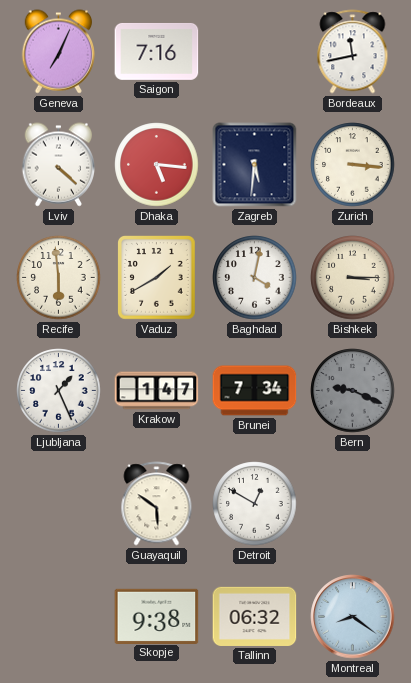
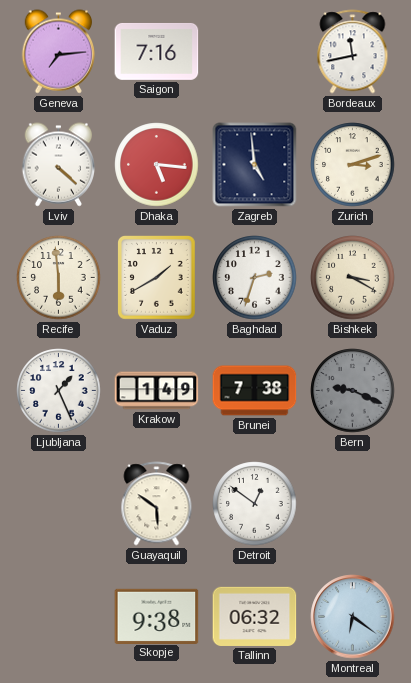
Geneva: 7:04 -> 7:14 (58, 52)
Zagreb: 5:31 -> 4:59 (255, 165)
Zurich: 3:16 -> 3:12 (353, 165)
Baghdad: 4:02 -> 2:33 (255, 278)
Bishkek: 3:15 -> 3:20 (353, 278)
Krakow: 1:47 -> 1:49 (157, 391)
Brunei: 7:34 -> 7:38 (255, 391)
Detroit: 12:50 -> 12:51 (255, 504)
Montreal: 8:21 -> 6:21 (353, 617)
